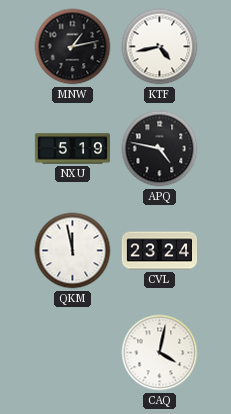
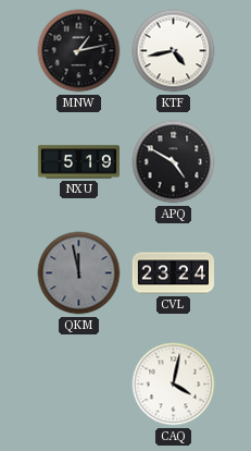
APQ: 4:47 -> 4:50 (174, 162)
QKM dial: white -> grey (79, 273)
